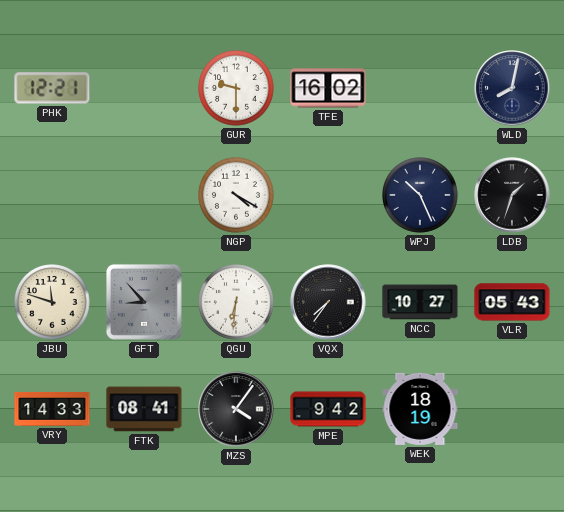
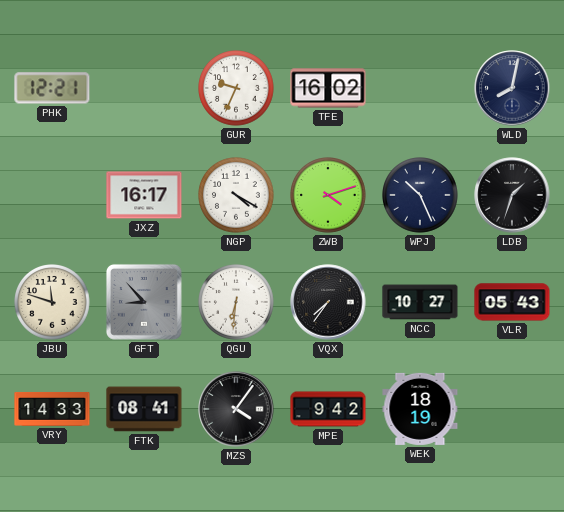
GUR: 9:30 -> 9:34 (237, 89)
JXZ: none -> 16:17 (144, 195)
ZWB: none -> 4:12 (329, 196)
